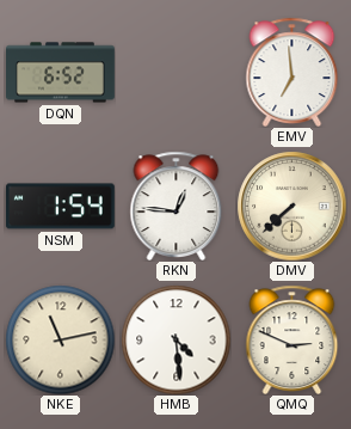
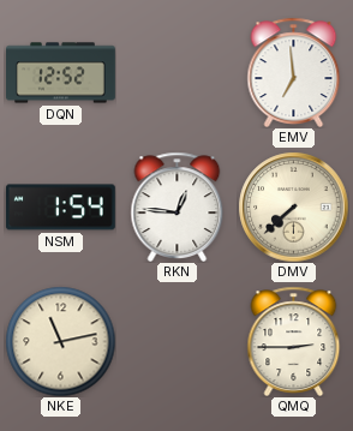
DQN: 6:52 -> 12:52 (61, 73)
HMB: 4:29 -> none (176, 339)
QMQ: 2:49 -> 2:45 (294, 341)
